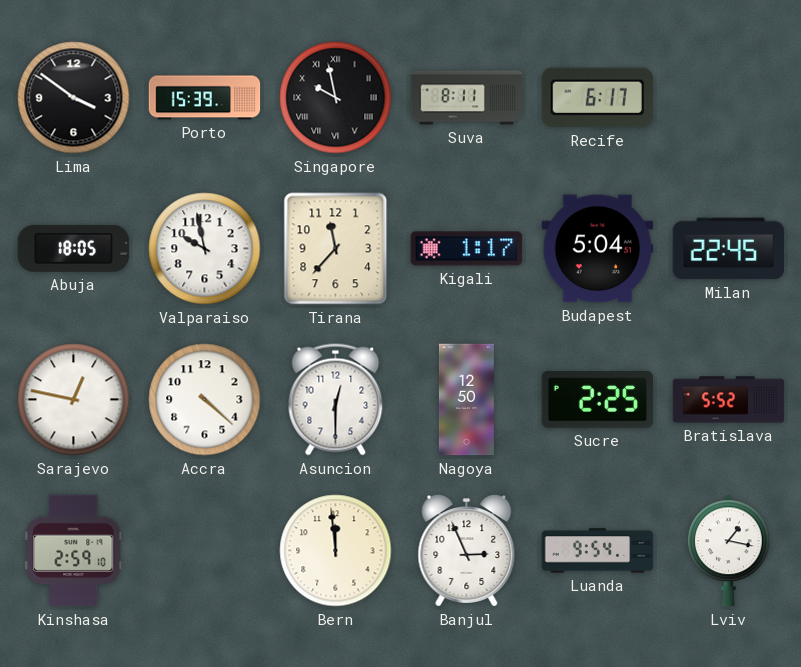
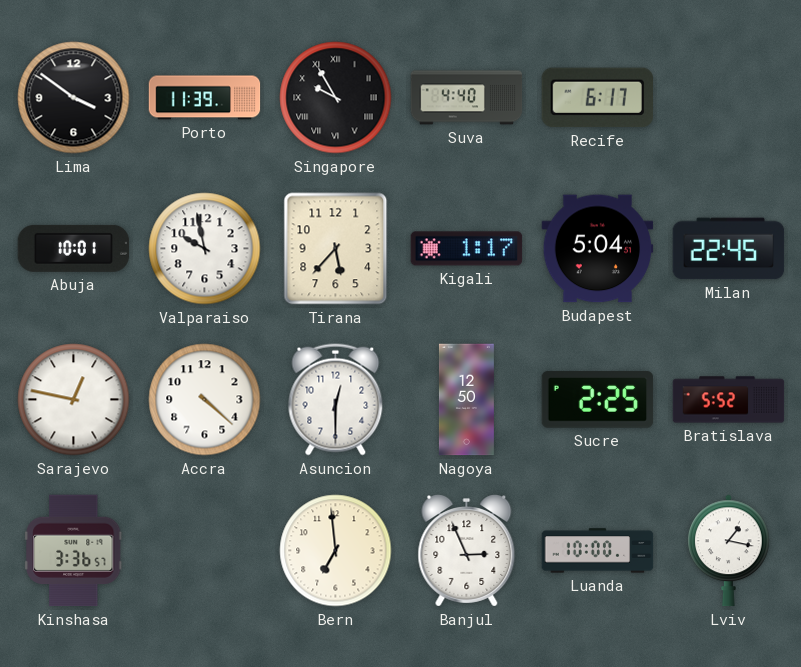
Porto: 15:39 -> 11:39 (205, 98)
Singapore: 9:58 -> 9:55 (336, 98)
Suva: 8:11 -> 4:40 (467, 98)
Abuja: 18:05 -> 10:01 (74, 248)
Tirana: 11:37 -> 5:37 (336, 249)
Kinshasa: 2:59 -> 3:36 (74, 551)
Bern: 11:59 -> 6:59 (336, 551)
Luanda: 9:54 -> 10:00 (598, 551)
